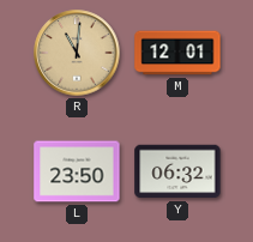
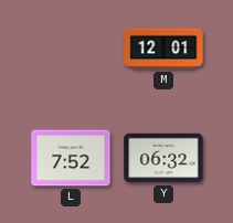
R: 11:01 -> none (77, 53)
L: 23:50 -> 7:52 (71, 158)
